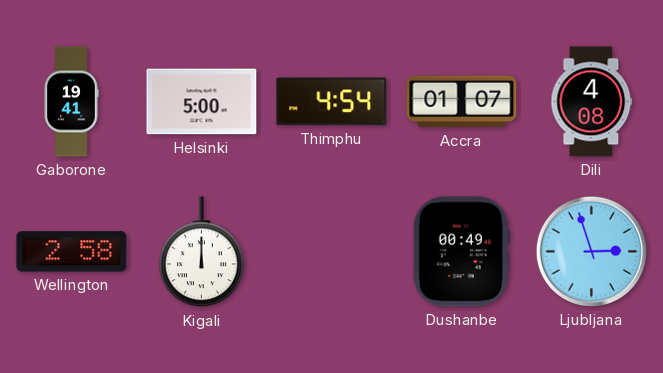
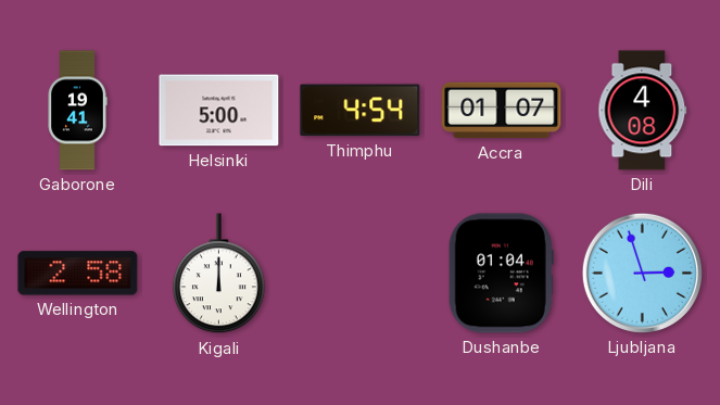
Dushanbe: 00:49 -> 01:04 (501, 274)
